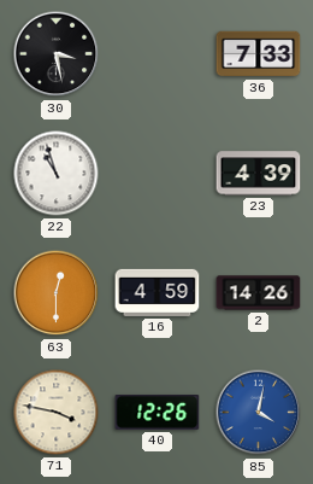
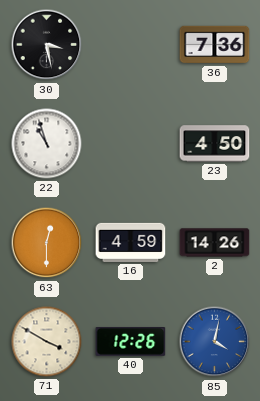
36: 7:33 -> 7:36 (215, 45)
23: 4:39 -> 4:50 (215, 144)
71: 3:47 -> 3:50 (47, 342)
